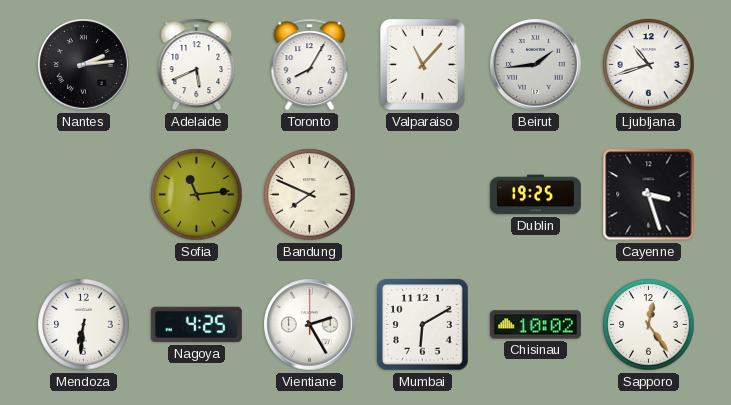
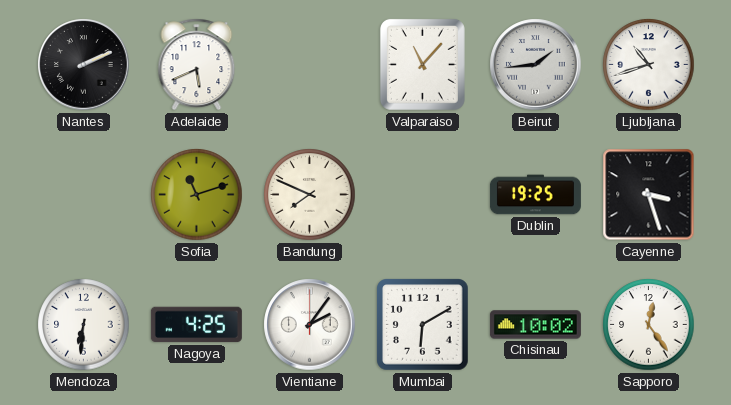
Nantes: 2:14 -> 2:11 (84, 65)
Toronto: 8:05 -> none (310, 65)
Sofia: 11:14 -> 11:12 (197, 195)
Vientiane: 2:25 -> 2:06 (310, 325)
